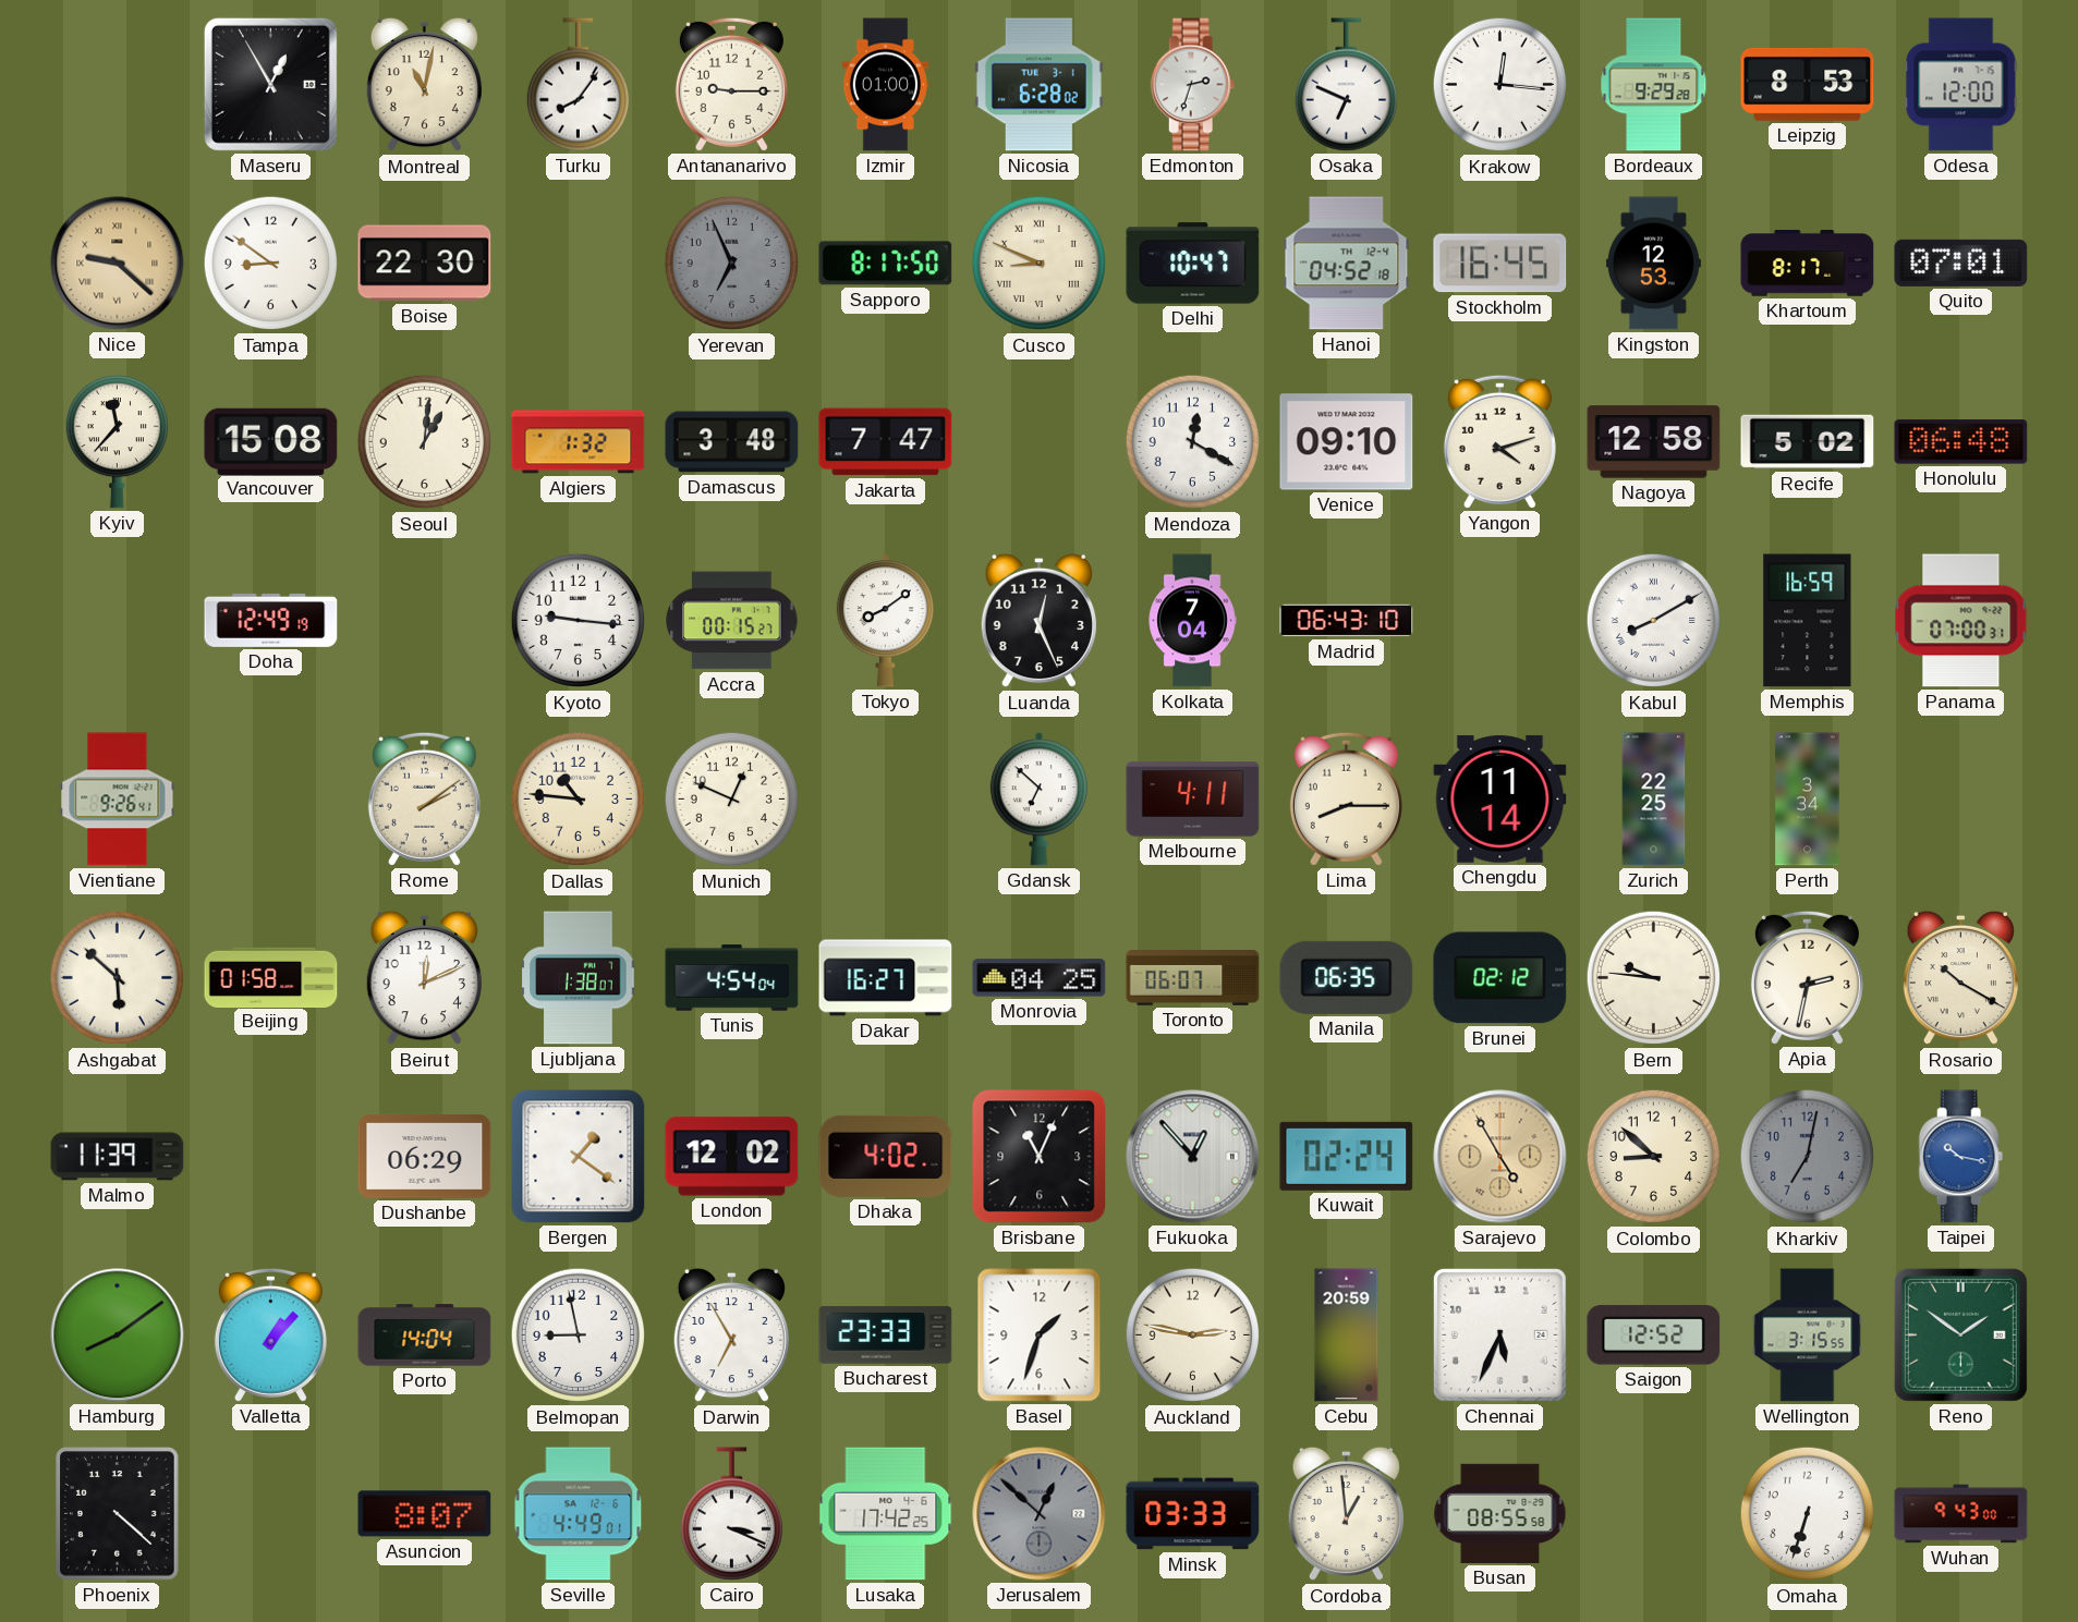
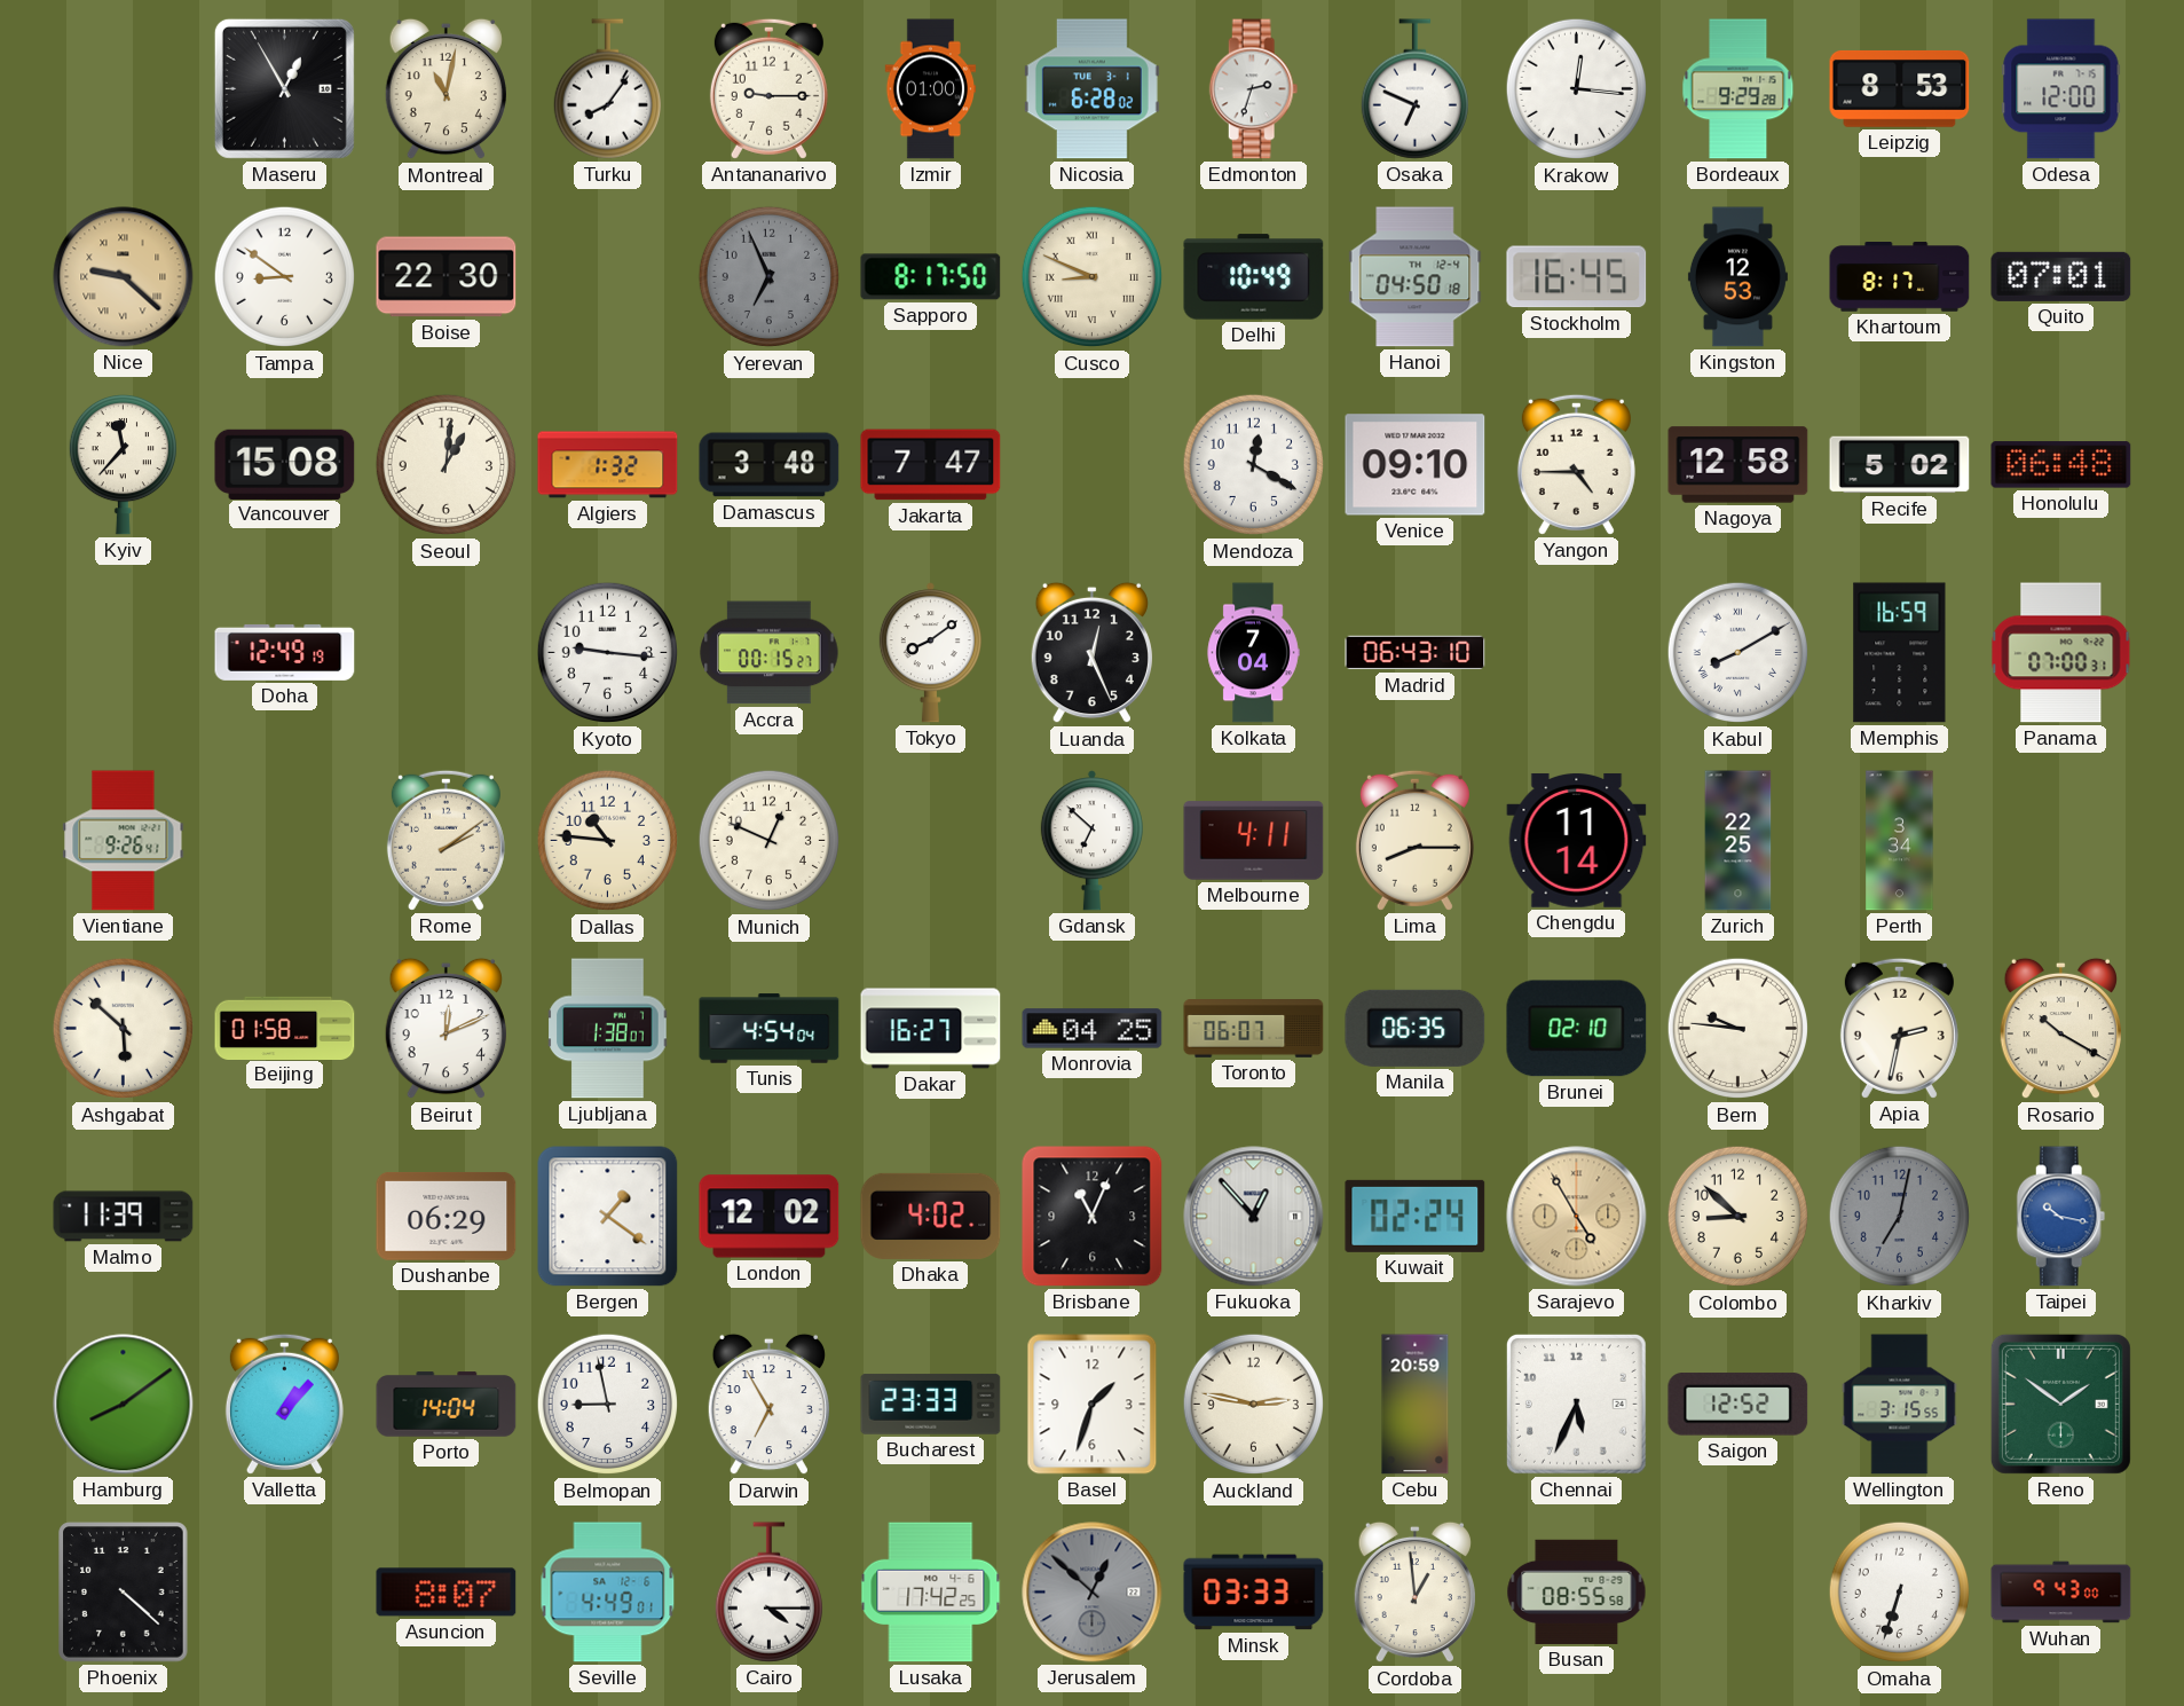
Delhi: 10:47 -> 10:49 (1254, 277)
Hanoi: 04:52 -> 04:50 (1416, 277)
Yangon: 4:12 -> 4:45 (1576, 464)
Brunei: 02:12 -> 02:10 (1577, 1029)
Cairo: 3:19 -> 4:15 (768, 1593)
